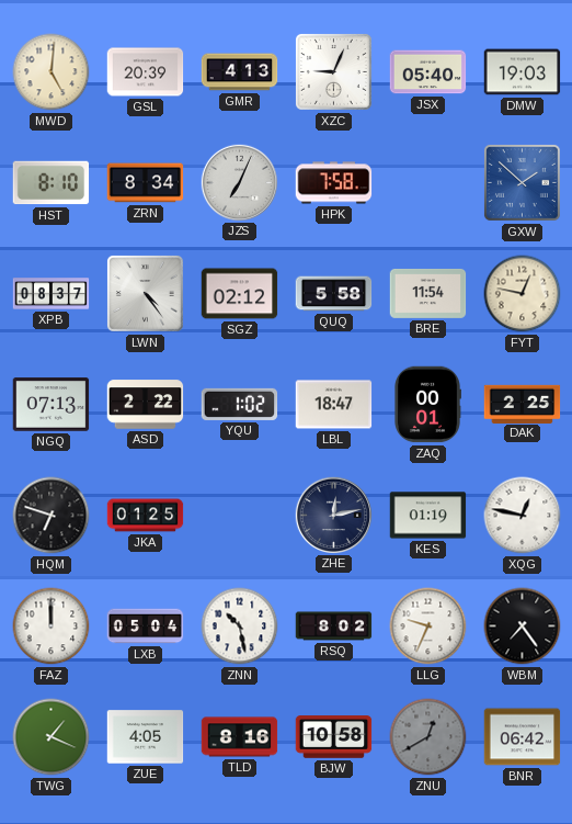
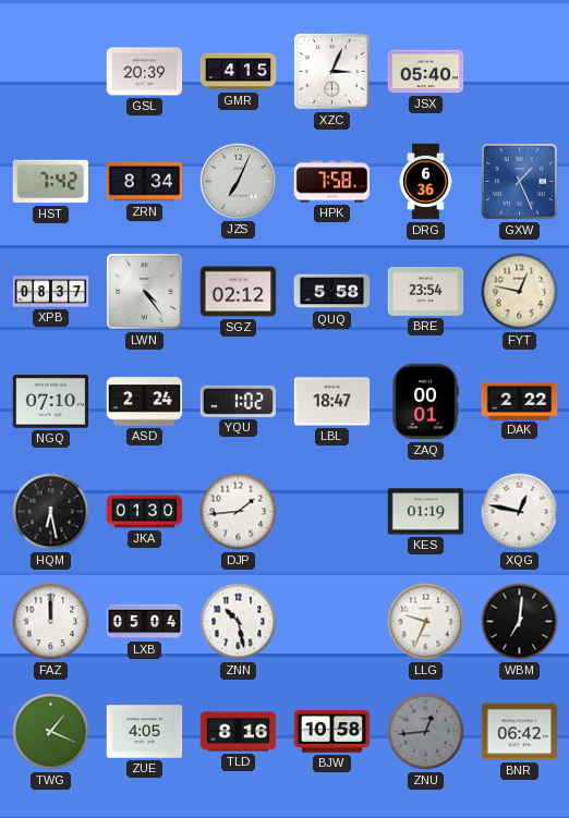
MWD: 5:01 -> none (52, 72)
GMR: 4:13 -> 4:15 (239, 72)
XZC: 9:04 -> 3:04 (331, 71)
DMW: 19:03 -> none (523, 72)
HST: 8:10 -> 7:42 (51, 182)
DRG: none -> 6:36 (426, 182)
GXW: 1:52 -> 1:26 (519, 181)
BRE: 11:54 -> 23:54 (426, 291)
NGQ: 07:13 -> 07:10 (51, 402)
ASD: 2:22 -> 2:24 (145, 402)
DAK: 2:25 -> 2:22 (520, 401)
HQM: 6:48 -> 6:28 (51, 512)
JKA: 01:25 -> 01:30 (145, 512)
DJP: none -> 1:44 (239, 512)
ZHE: 12:13 -> none (333, 515)
RSQ: 8:02 -> none (334, 627)
WBM: 7:24 -> 7:01 (520, 622)
ZNU: 12:40 -> 12:44 (426, 732)
